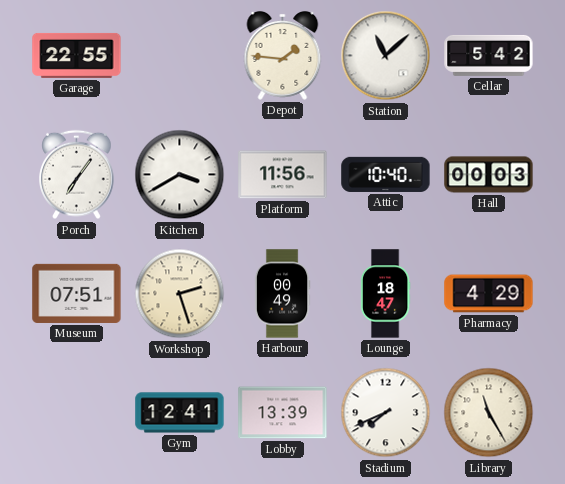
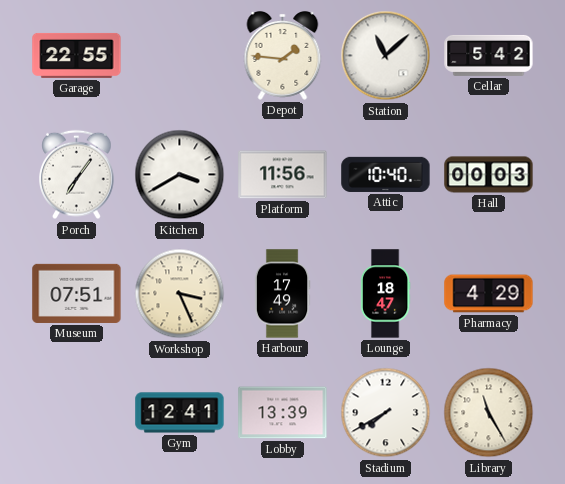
Workshop: 2:27 -> 3:26 (180, 294)
Harbour: 00:49 -> 17:49 (282, 294)
Stadium: 7:41 -> 7:40 (386, 413)
